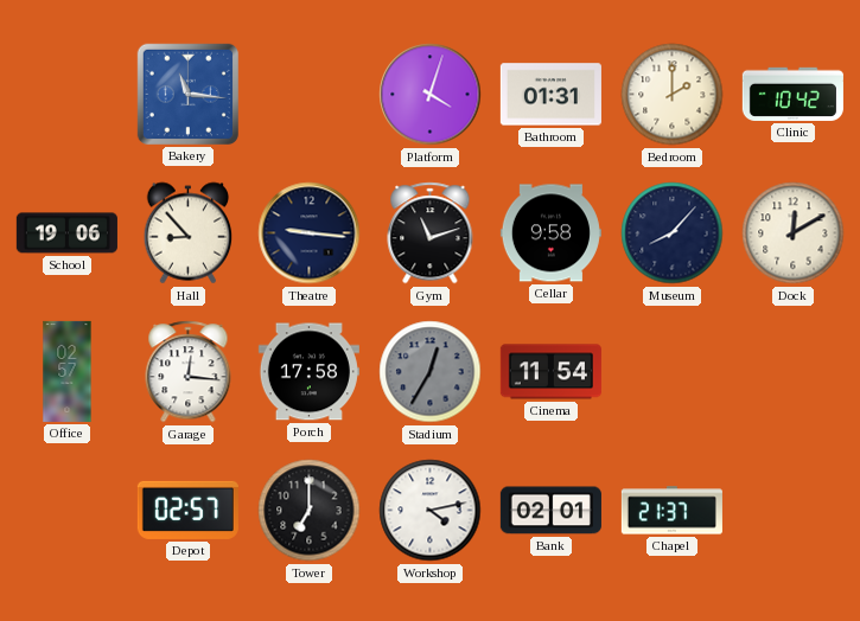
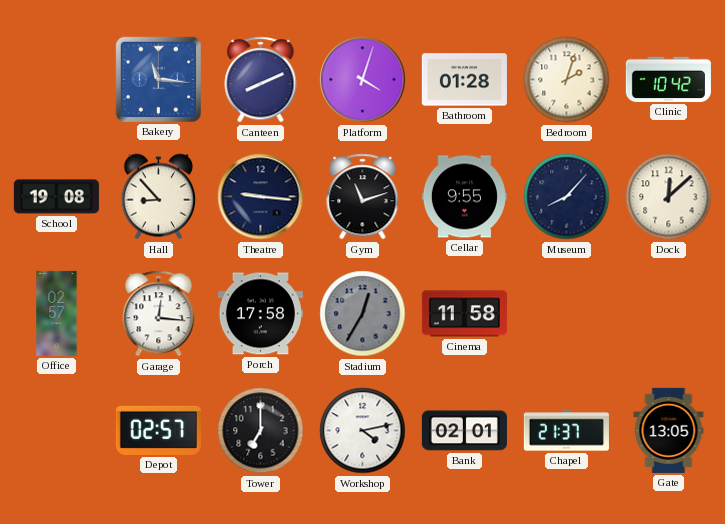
Canteen: none -> 8:11 (261, 80)
Bathroom: 01:31 -> 01:28 (464, 80)
Bedroom: 2:00 -> 2:03 (567, 80)
School: 19:06 -> 19:08 (56, 197)
Cellar: 9:58 -> 9:55 (464, 197)
Dock: 12:10 -> 12:08 (669, 197)
Cinema: 11:54 -> 11:58 (464, 314)
Gate: none -> 13:05 (669, 430)
